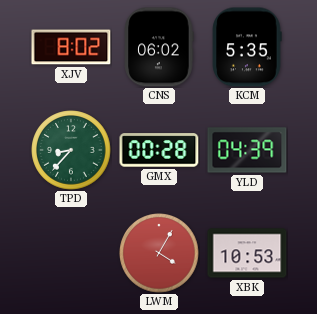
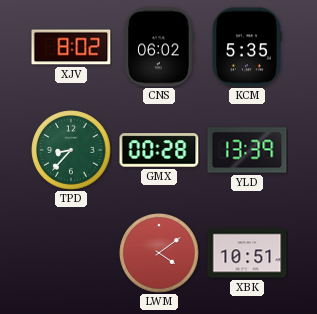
YLD: 04:39 -> 13:39 (247, 150)
LWM: 4:05 -> 4:09 (159, 253)
XBK: 10:53 -> 10:51 (247, 253)
